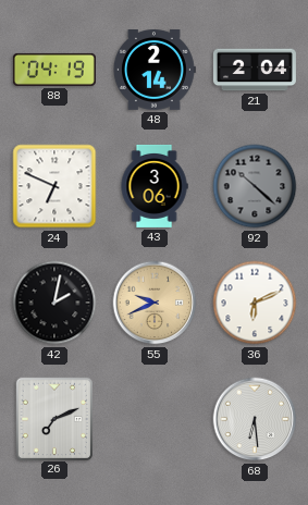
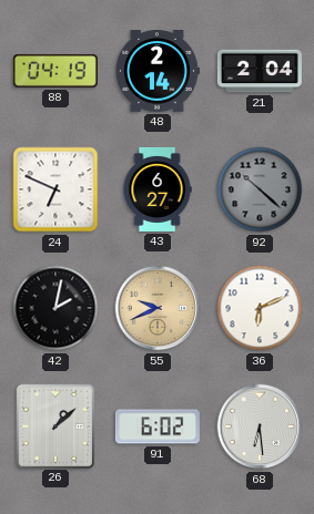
43: 3:06 -> 6:27 (158, 189)
26: 7:11 -> 1:08 (54, 425)
91: none -> 6:02 (158, 426)
